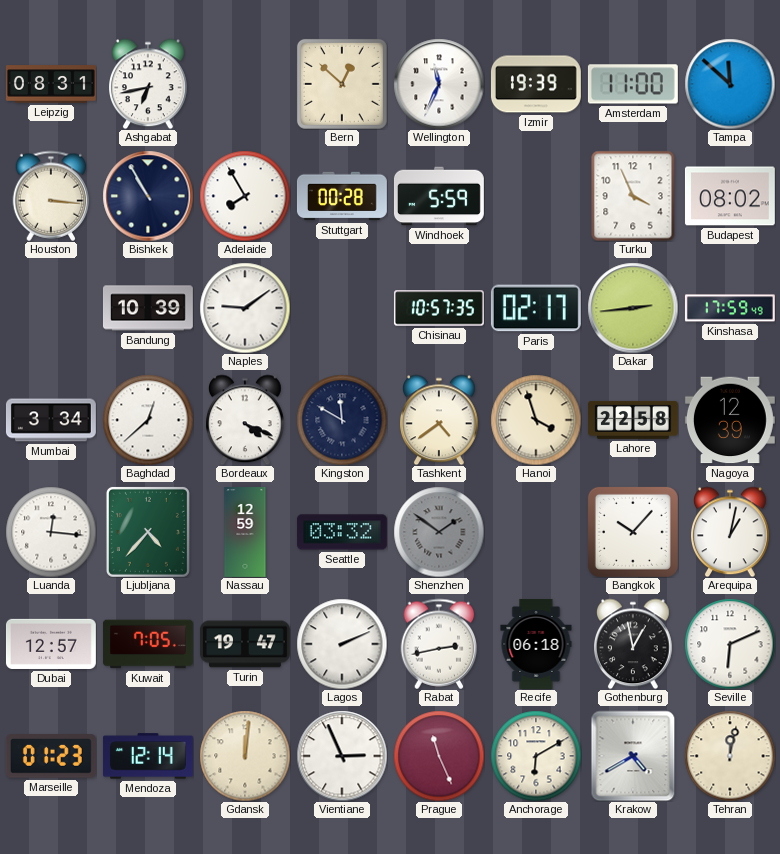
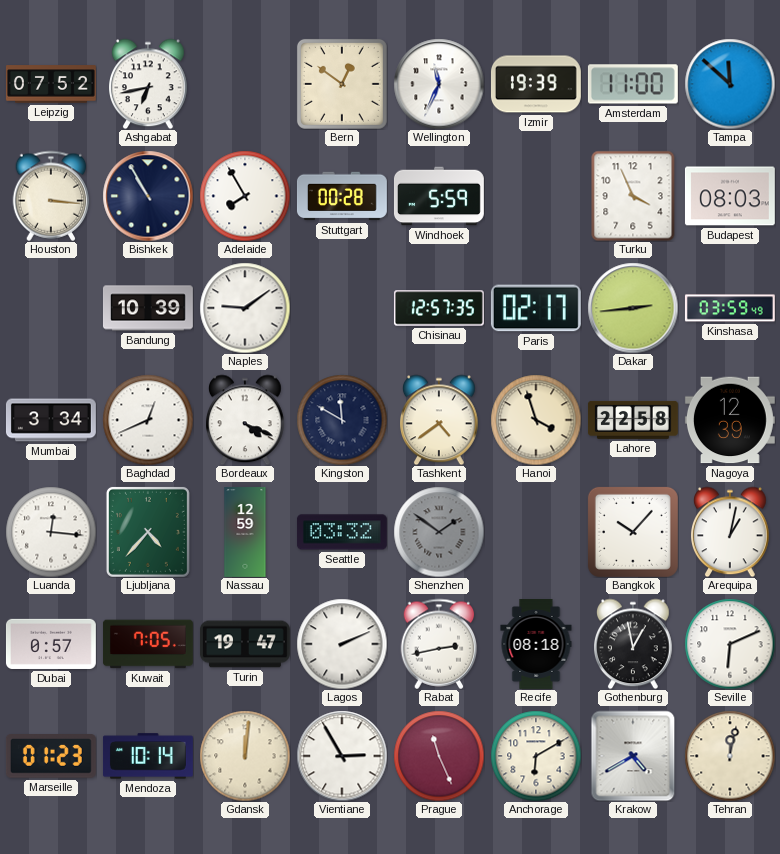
Leipzig: 08:31 -> 07:52 (51, 84)
Bern: 12:52 -> 12:51 (342, 84)
Budapest: 08:02 -> 08:03 (730, 196)
Chisinau: 10:57 -> 12:57 (439, 308)
Kinshasa: 17:59 -> 03:59 (730, 308)
Baghdad: 12:38 -> 12:41 (148, 420)
Dubai: 12:57 -> 0:57 (51, 644)
Recife: 06:18 -> 08:18 (536, 645)
Mendoza: 12:14 -> 10:14 (148, 756)
Vientiane: 2:56 -> 2:55 (342, 756)
